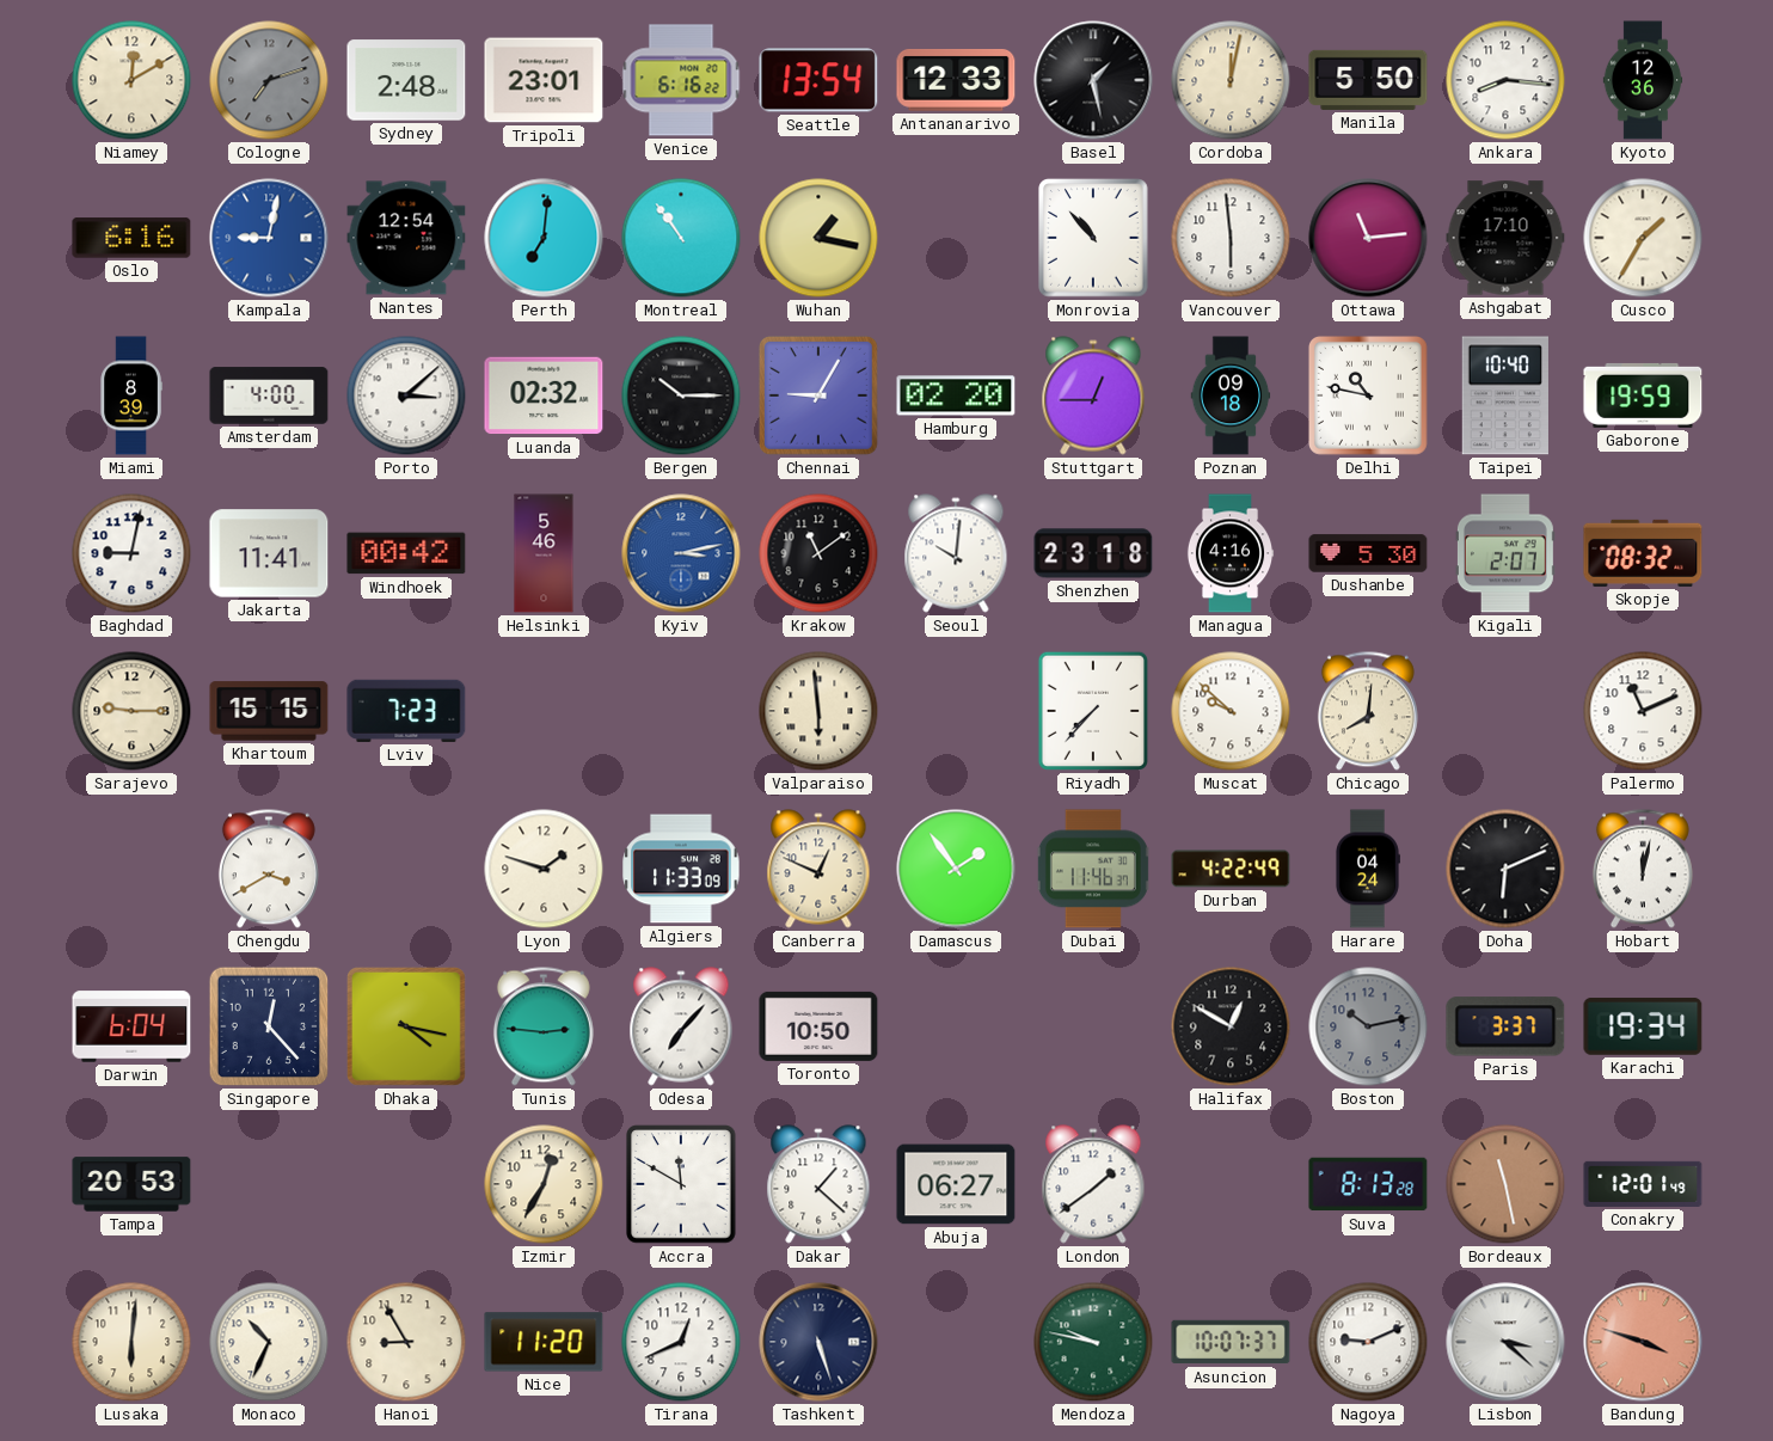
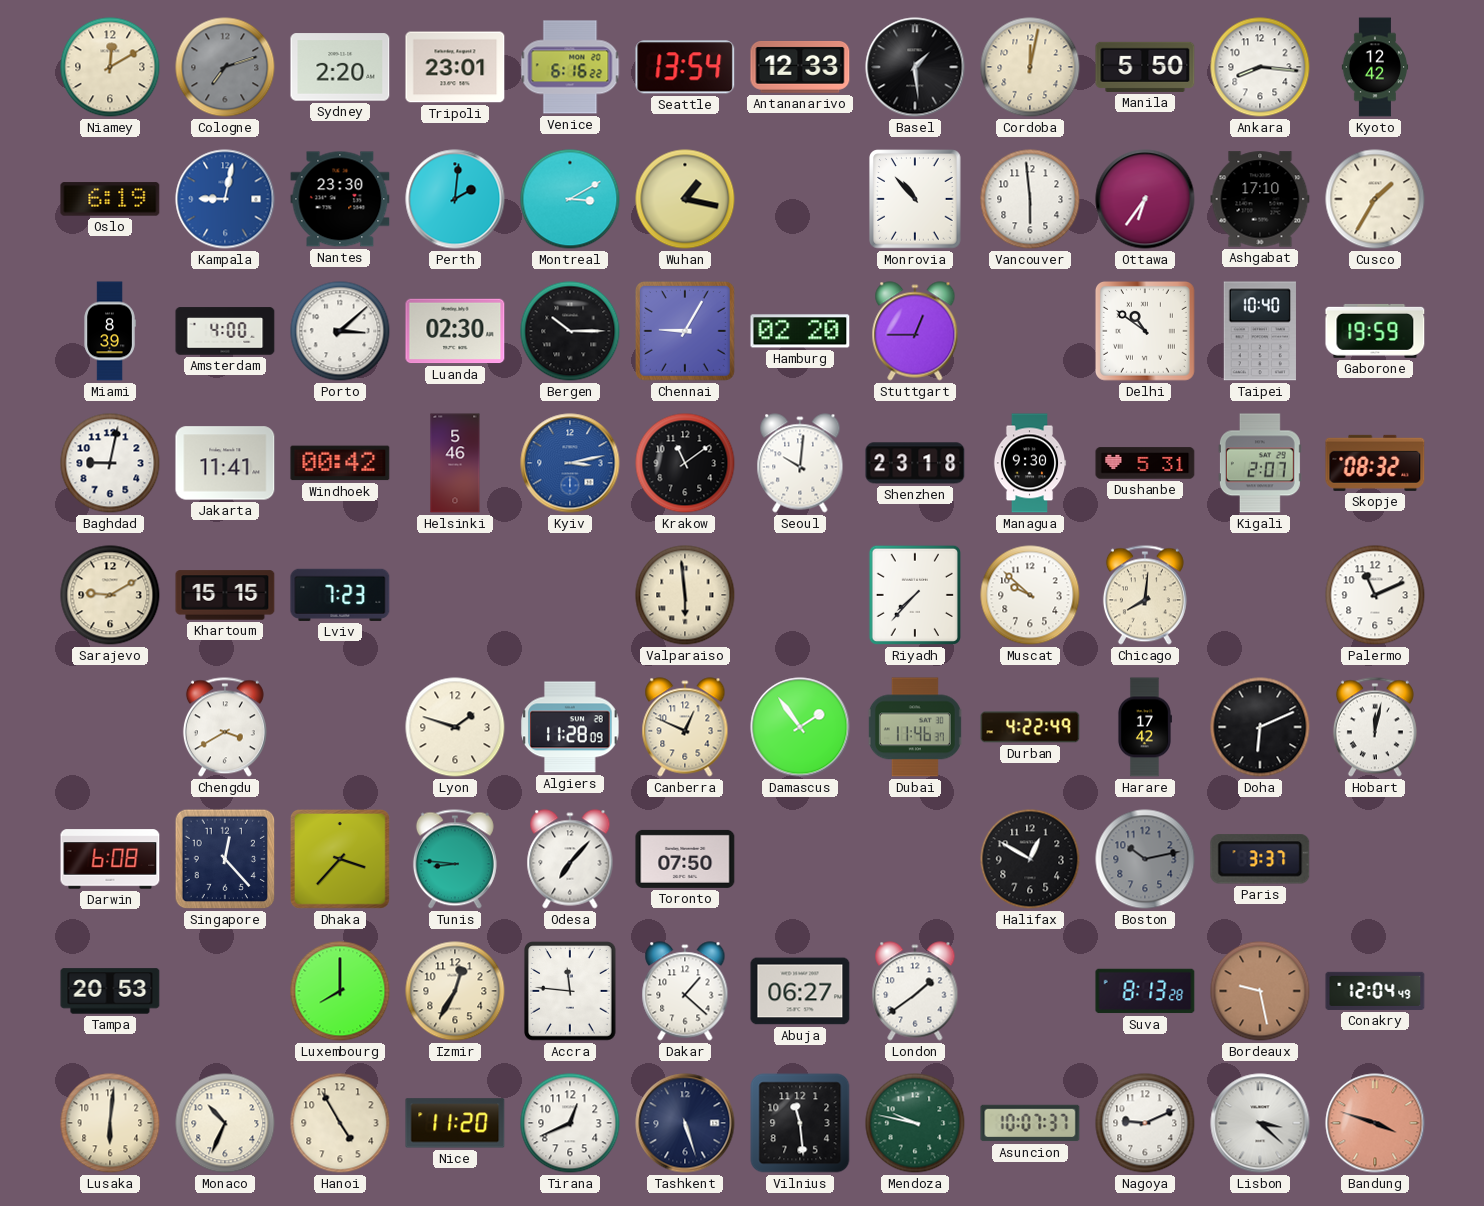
Sydney: 2:48 -> 2:20 (340, 67)
Basel: 1:28 -> 1:29 (915, 67)
Kyoto: 12:36 -> 12:42 (1375, 67)
Oslo: 6:16 -> 6:19 (110, 199)
Nantes: 12:54 -> 23:30 (340, 199)
Perth: 7:01 -> 2:01 (455, 199)
Montreal: 10:54 -> 3:10 (570, 199)
Ottawa: 11:14 -> 6:36 (1145, 199)
Luanda: 02:32 -> 02:30 (455, 331)
Poznan: 09:18 -> none (1231, 395)
Delhi: 10:47 -> 10:51 (1145, 331)
Managua: 4:16 -> 9:30 (1030, 463)
Dushanbe: 5:30 -> 5:31 (1145, 463)
Sarajevo: 9:15 -> 9:10 (110, 595)
Algiers: 11:33 -> 11:28 (570, 727)
Harare: 04:24 -> 17:42 (1145, 727)
Darwin: 6:04 -> 6:08 (110, 859)
Dhaka: 4:17 -> 3:37 (340, 859)
Tunis: 2:46 -> 8:46 (455, 859)
Toronto: 10:50 -> 07:50 (685, 859)
Karachi: 19:34 -> none (1643, 1026)
Luxembourg: none -> 8:00 (340, 991)
Accra: 11:50 -> 11:46 (570, 991)
Bordeaux: 11:28 -> 9:28 (1260, 991)
Conakry: 12:01 -> 12:04 (1375, 991)
Hanoi: 8:55 -> 4:55 (340, 1123)
Vilnius: none -> 11:29 (800, 1123)
